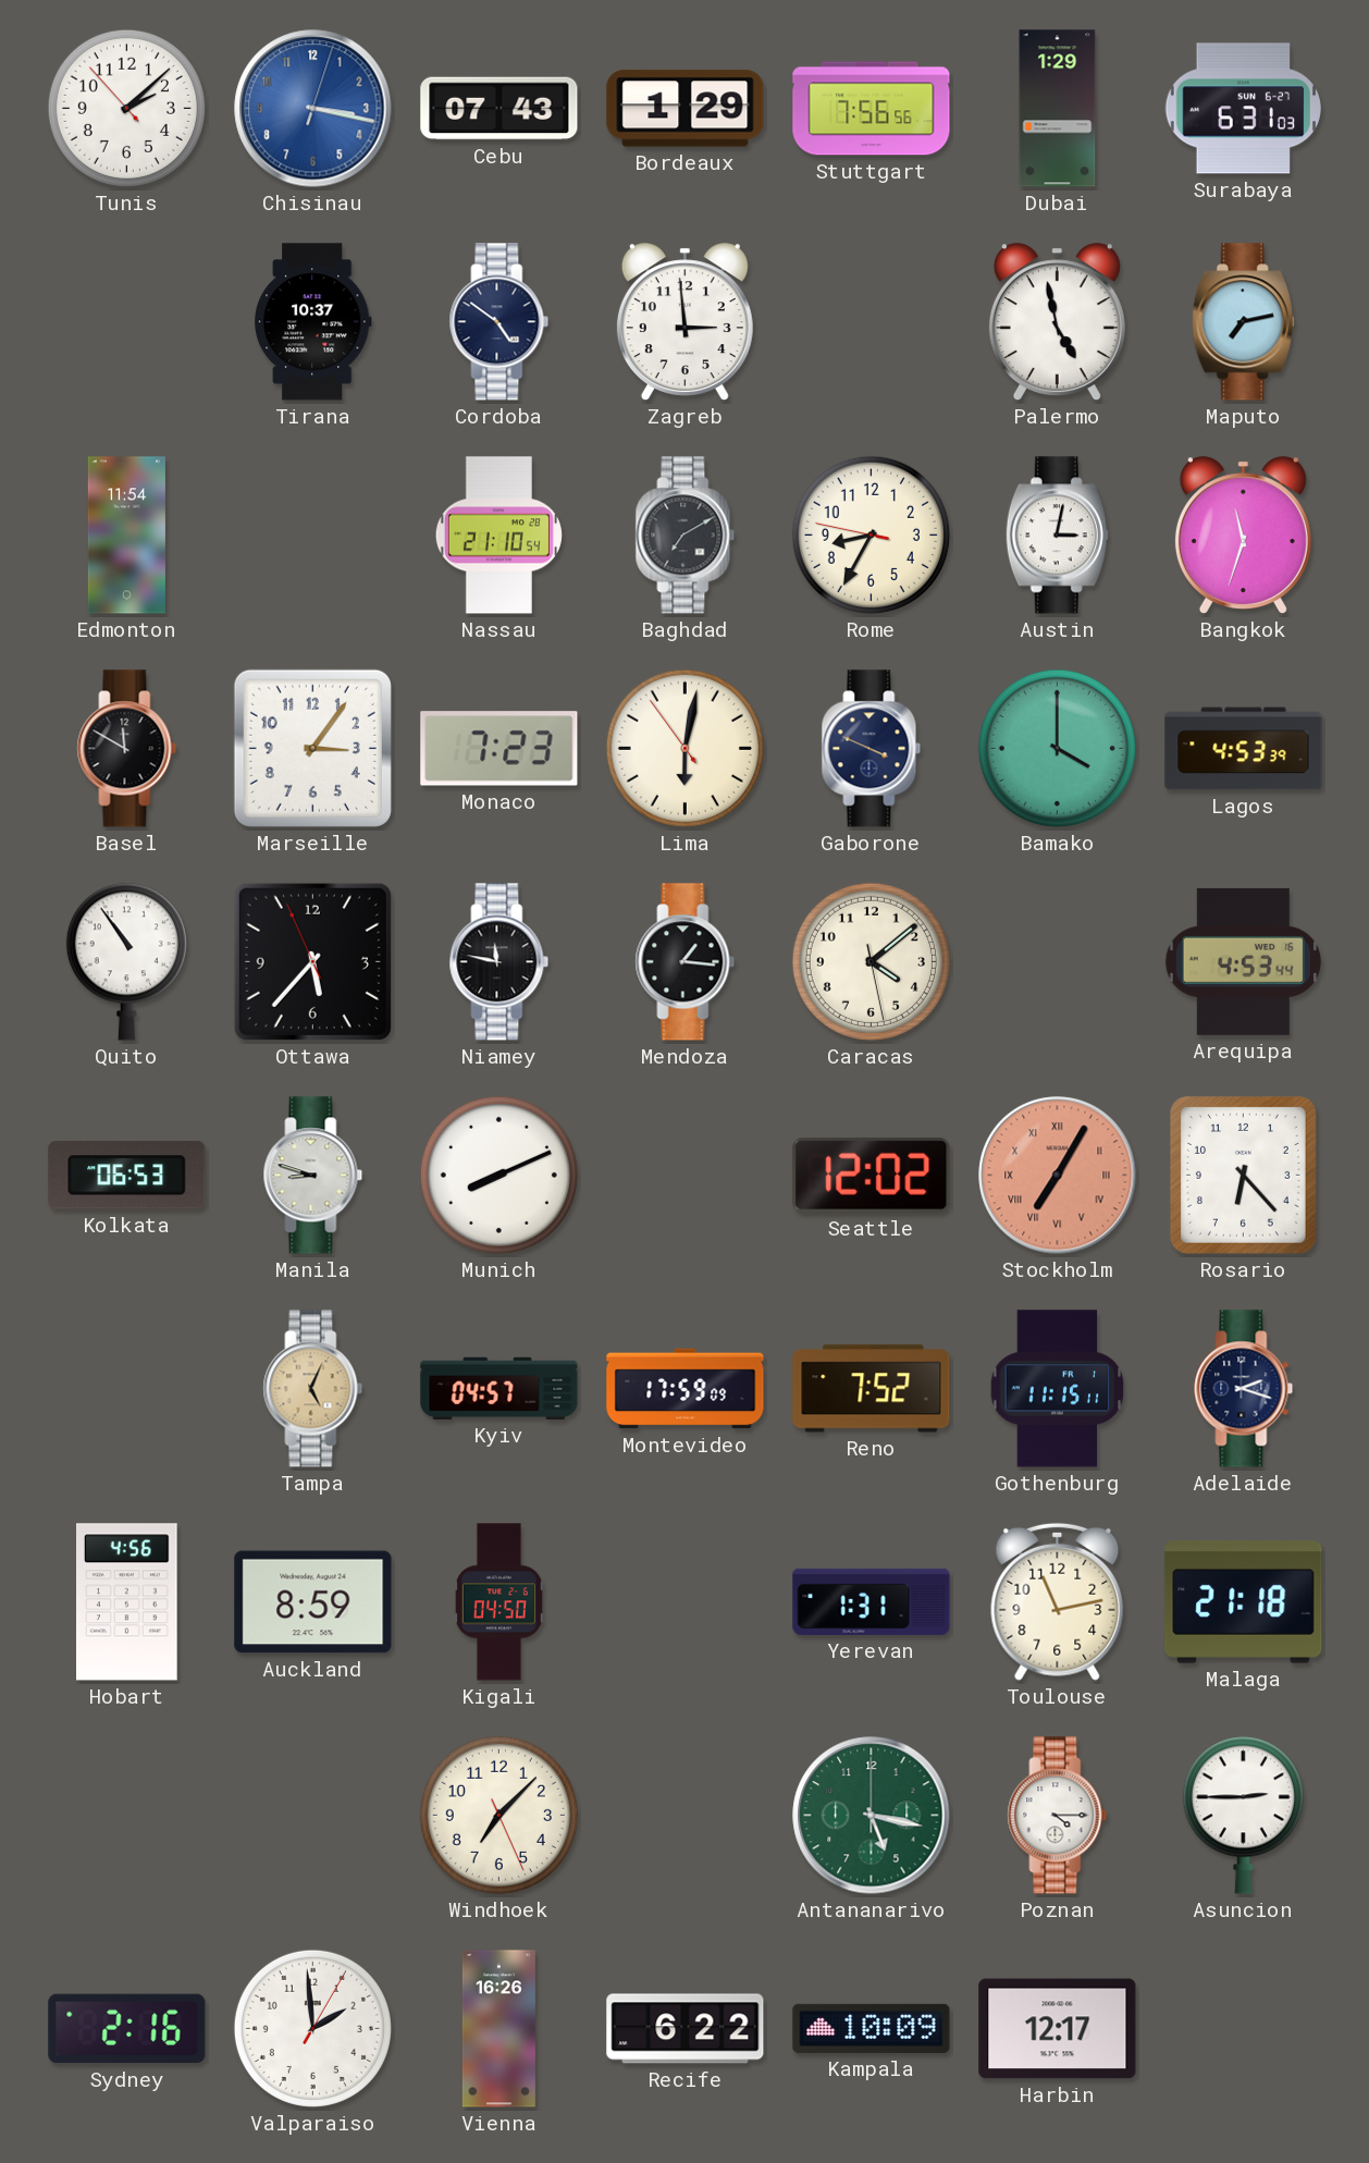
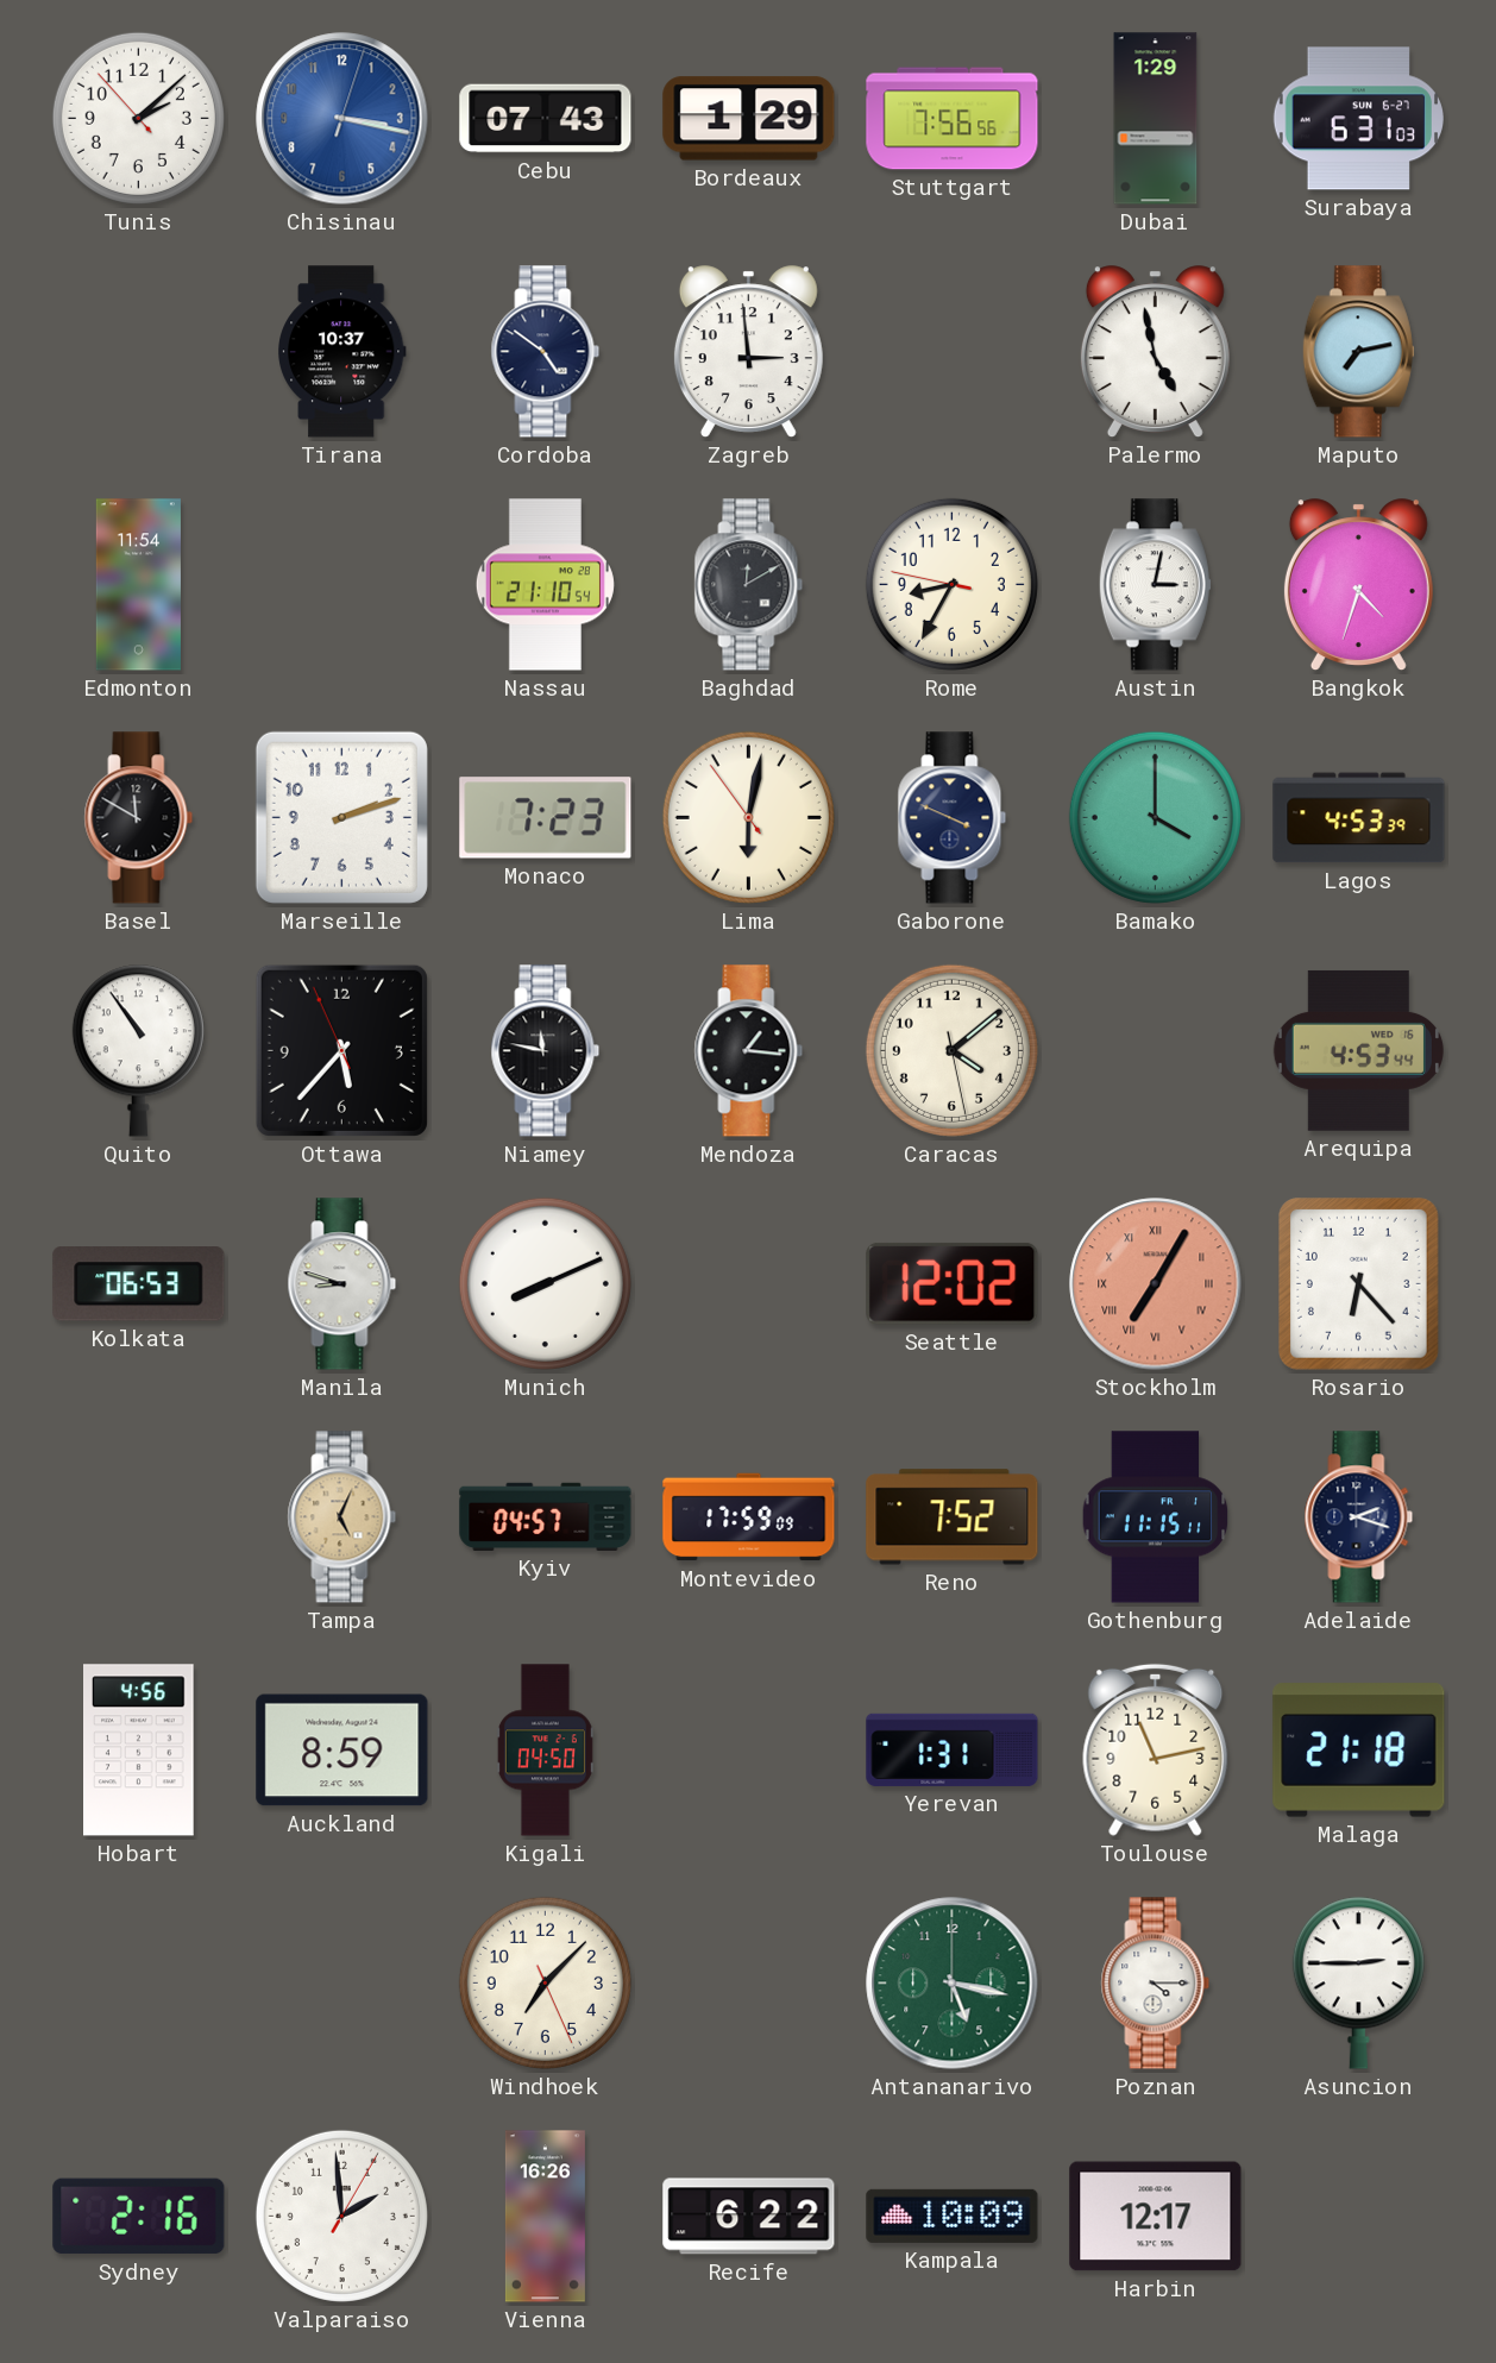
Baghdad: 7:10 -> 12:10 (749, 585)
Bangkok: 11:33 -> 4:33 (1358, 585)
Marseille: 3:06 -> 2:12 (341, 817)
